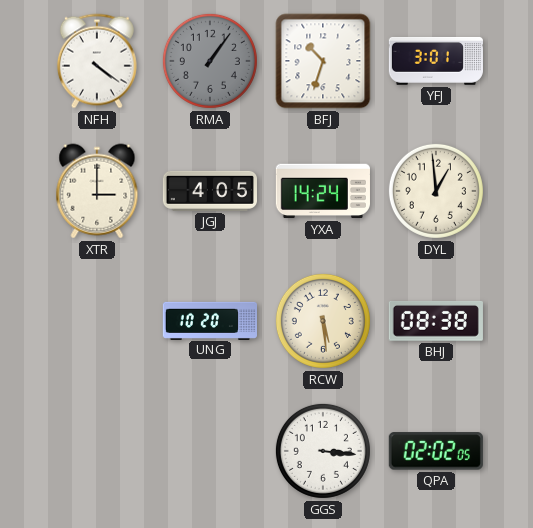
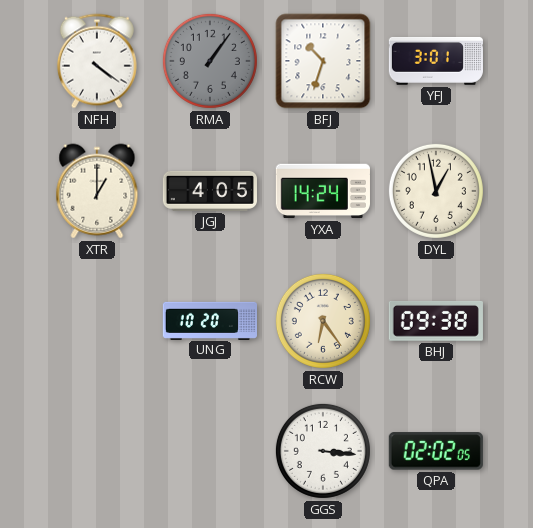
XTR: 3:00 -> 1:00 (97, 191)
DYL: 12:59 -> 12:58 (436, 191)
RCW: 5:29 -> 6:24 (323, 321)
BHJ: 08:38 -> 09:38 (436, 321)
